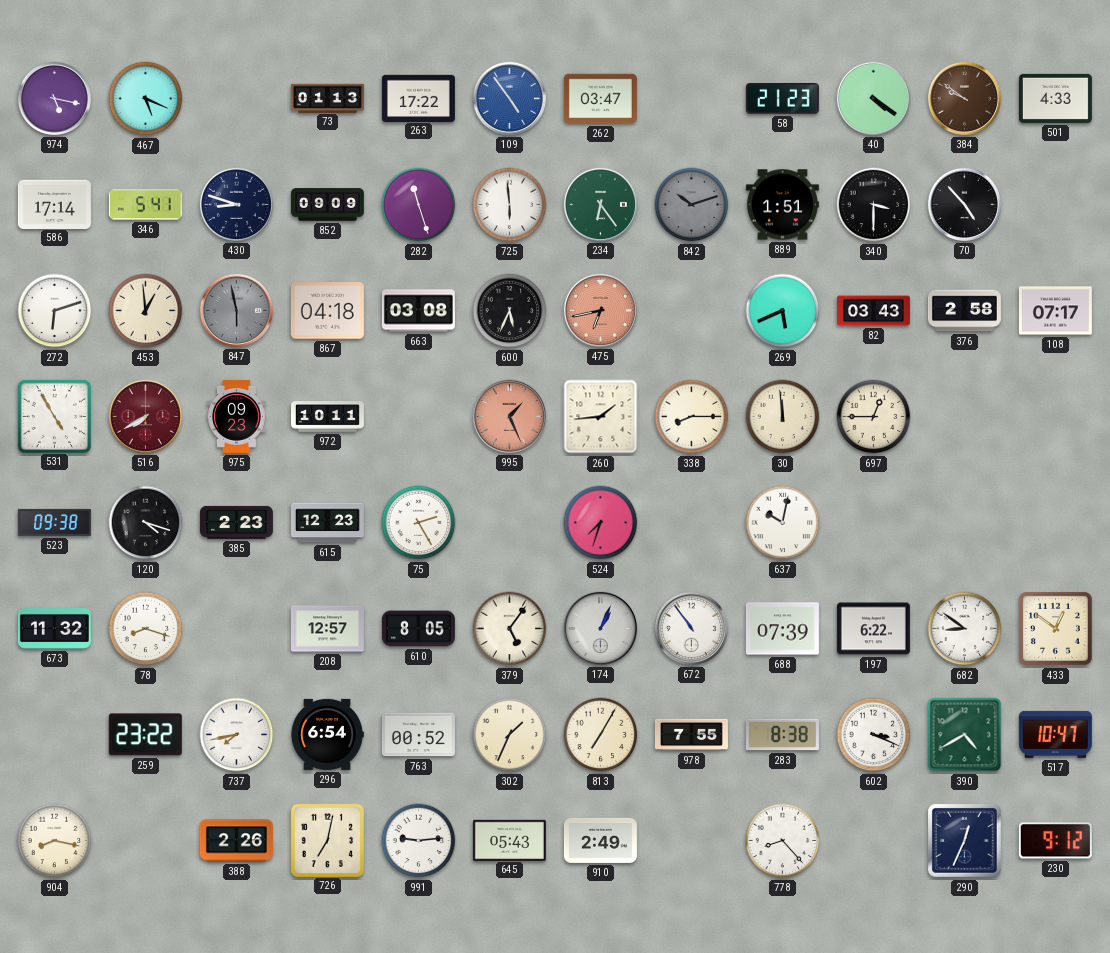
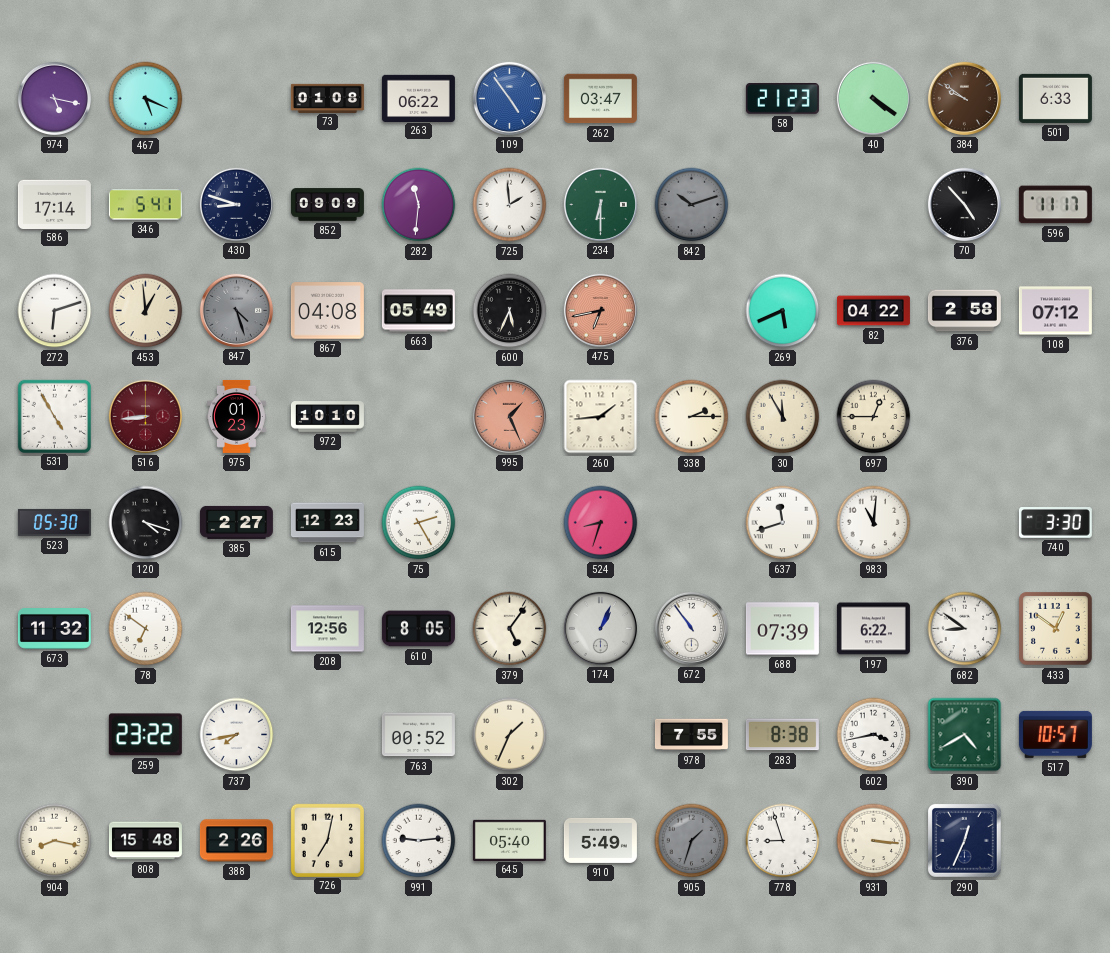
73: 01:13 -> 01:08 (327, 98)
263: 17:22 -> 06:22 (418, 98)
501: 4:33 -> 6:33 (1055, 98)
282: 11:27 -> 11:31 (419, 205)
725: 5:59 -> 1:59 (510, 205)
234: 6:24 -> 6:30 (600, 204)
889: 1:51 -> none (782, 205)
340: 3:30 -> none (874, 205)
596: none -> 11:17 (1055, 205)
847: 5:58 -> 4:27 (236, 310)
867: 04:18 -> 04:08 (327, 311)
663: 03:08 -> 05:49 (418, 311)
82: 03:43 -> 04:22 (873, 311)
108: 07:17 -> 07:12 (1055, 311)
516: 7:40 -> 8:44 (145, 416)
975: 09:23 -> 01:23 (237, 416)
972: 10:11 -> 10:10 (327, 417)
338: 8:15 -> 2:15 (692, 417)
30: 11:59 -> 11:55 (783, 417)
523: 09:38 -> 05:30 (54, 522)
385: 2:23 -> 2:27 (236, 522)
524: 7:33 -> 8:33 (601, 523)
637: 10:02 -> 11:42 (783, 523)
983: none -> 11:01 (874, 523)
740: none -> 3:30 (1055, 523)
78: 8:18 -> 6:51 (146, 629)
208: 12:57 -> 12:56 (327, 629)
296: 6:54 -> none (327, 734)
813: 7:05 -> none (601, 735)
602: 3:19 -> 3:43 (874, 735)
517: 10:47 -> 10:57 (1055, 734)
808: none -> 15:48 (145, 841)
645: 05:43 -> 05:40 (509, 840)
910: 2:49 -> 5:49 (600, 840)
905: none -> 1:33 (692, 841)
778: 8:23 -> 8:57 (783, 841)
931: none -> 3:16 (874, 841)
230: 9:12 -> none (1055, 841)
